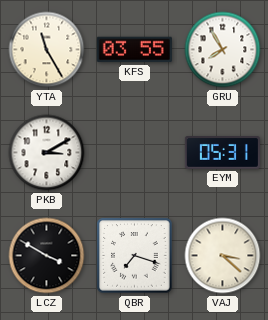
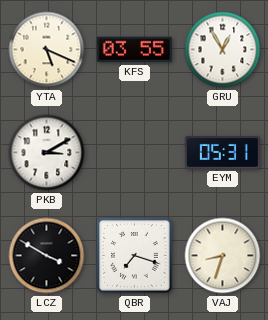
YTA: 11:25 -> 5:19 (47, 50)
GRU: 7:55 -> 12:55 (223, 50)
VAJ: 3:22 -> 8:33 (223, 256)
